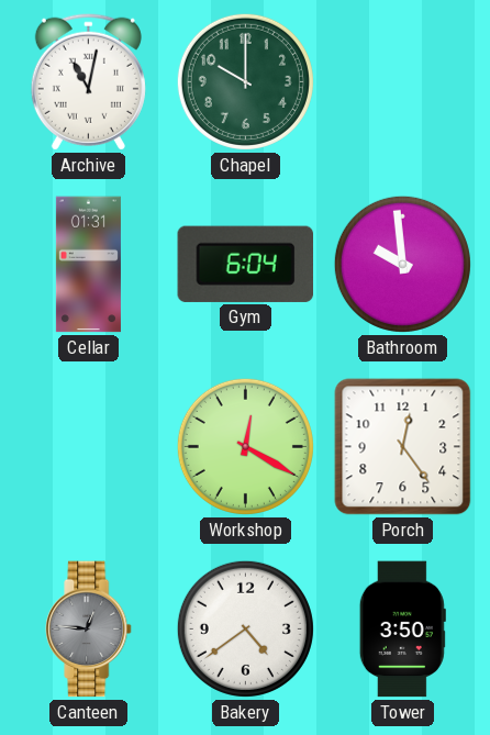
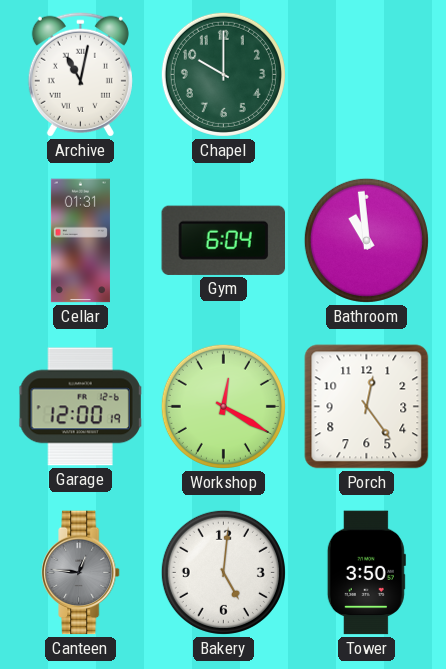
Bathroom: 9:59 -> 10:59 (366, 240)
Garage: none -> 12:00 (81, 407)
Bakery: 4:39 -> 5:01 (223, 572)
